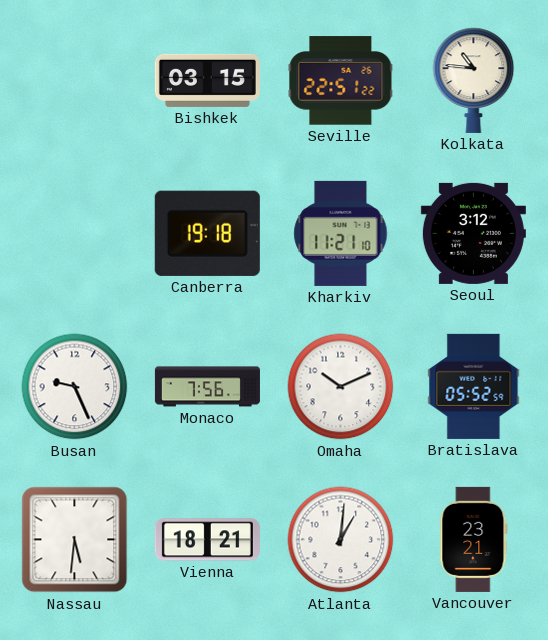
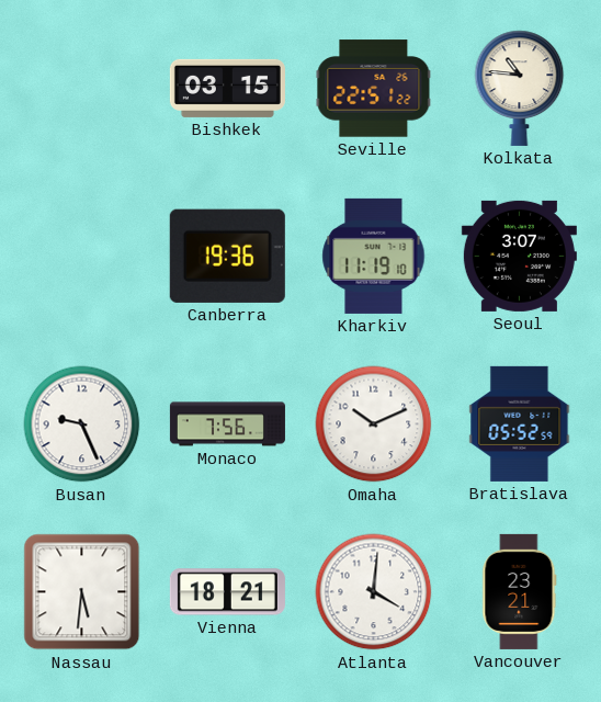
Canberra: 19:18 -> 19:36 (227, 256)
Kharkiv: 11:21 -> 11:19 (374, 256)
Seoul: 3:12 -> 3:07 (519, 256)
Atlanta: 1:01 -> 4:01 (374, 592)
